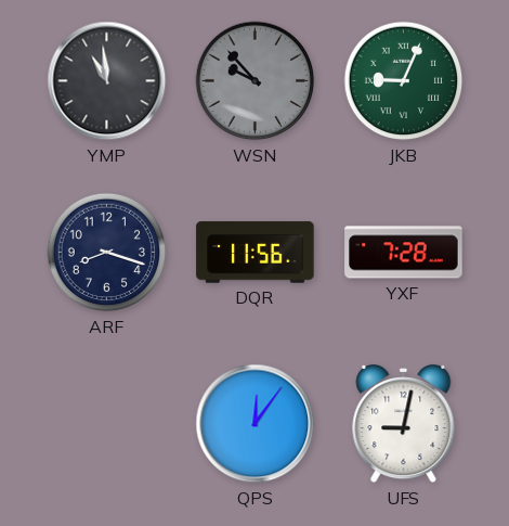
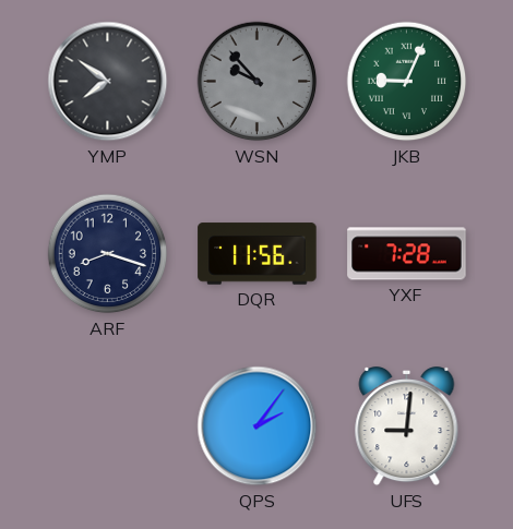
YMP: 10:59 -> 7:51 (108, 82)
QPS: 12:06 -> 2:06 (258, 426)
UFS: 9:02 -> 9:01 (407, 426)
